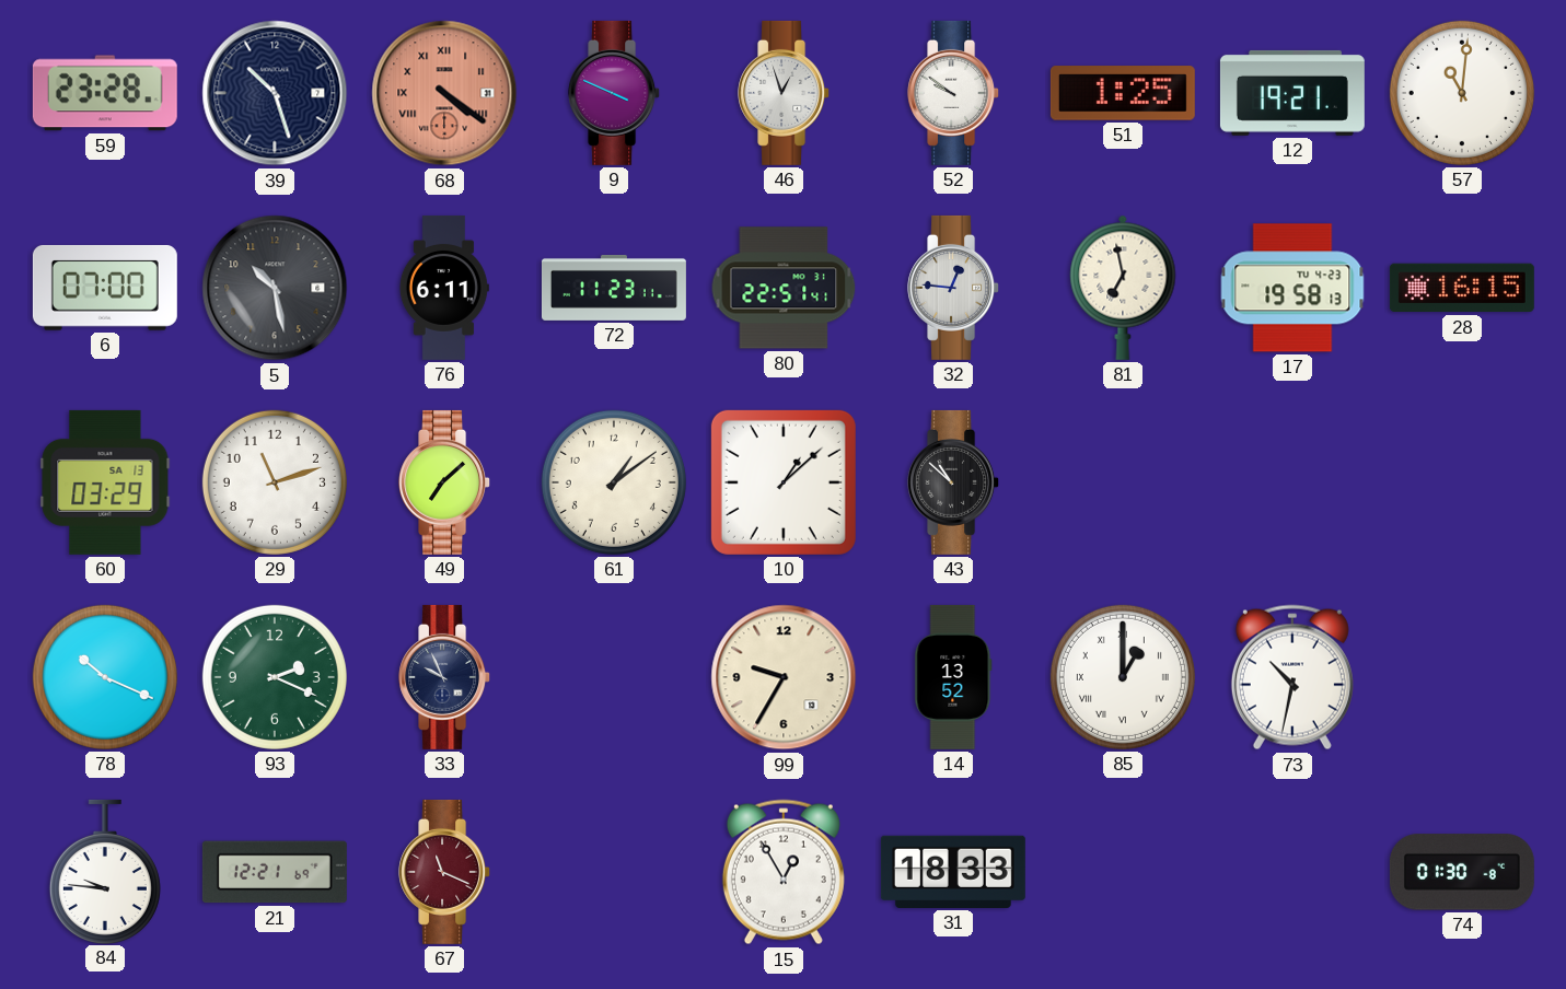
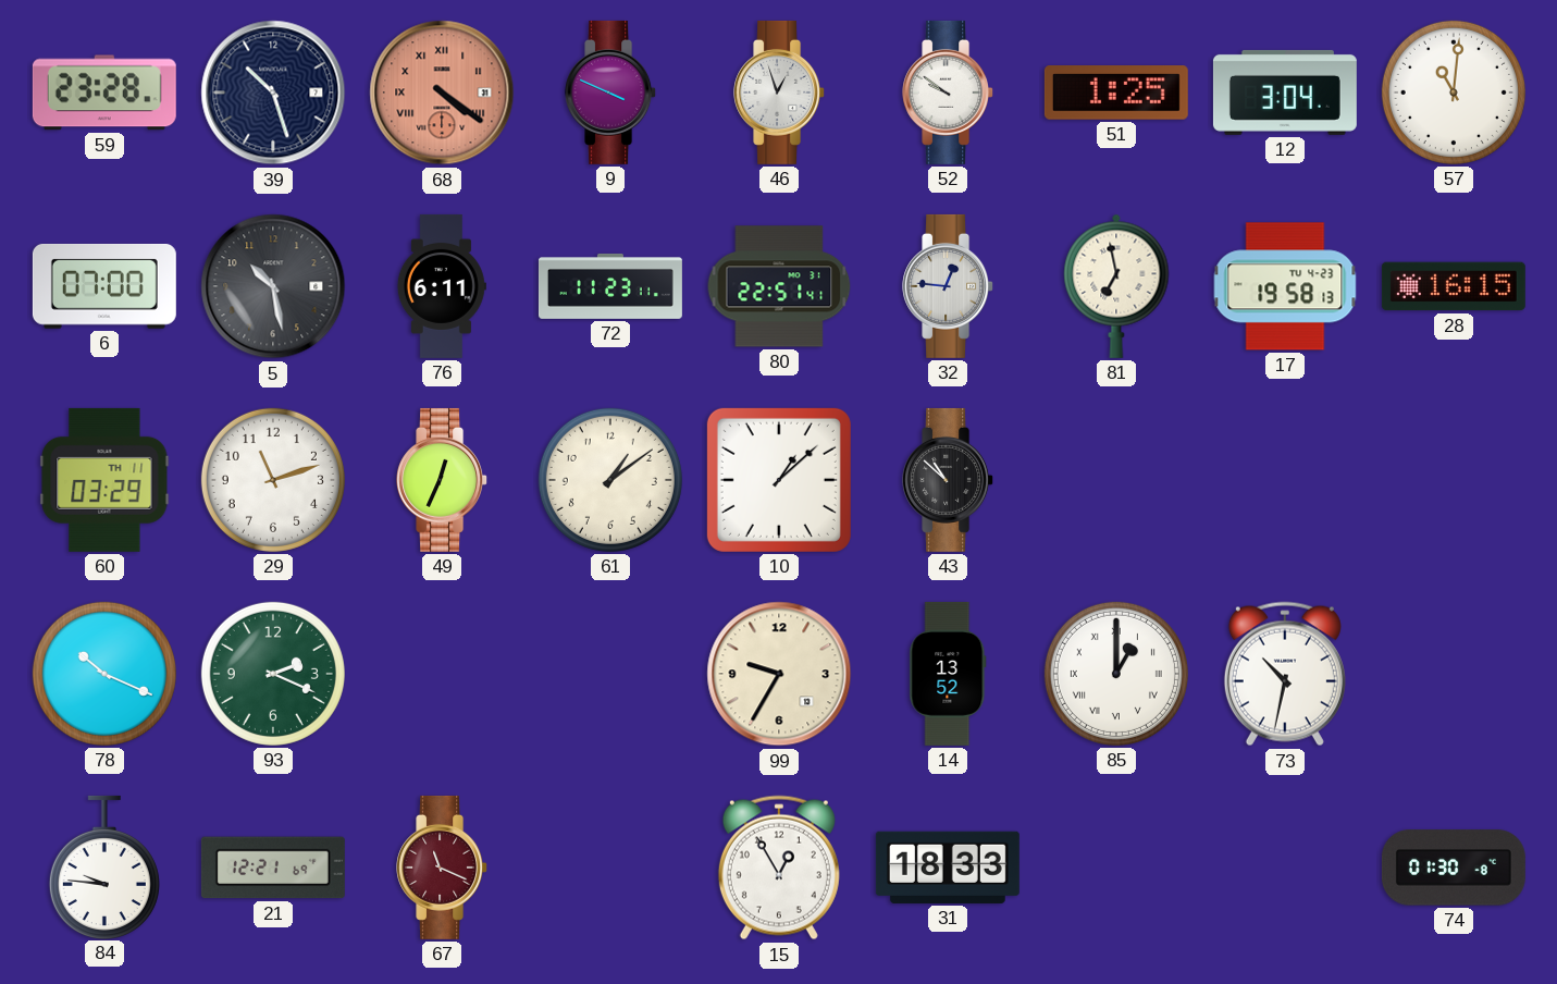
12: 19:21 -> 3:04 (1285, 93)
60 date: SA 13 -> TH 11 (104, 480)
49: 7:08 -> 12:34 (443, 480)
33: 9:56 -> none (445, 677)
